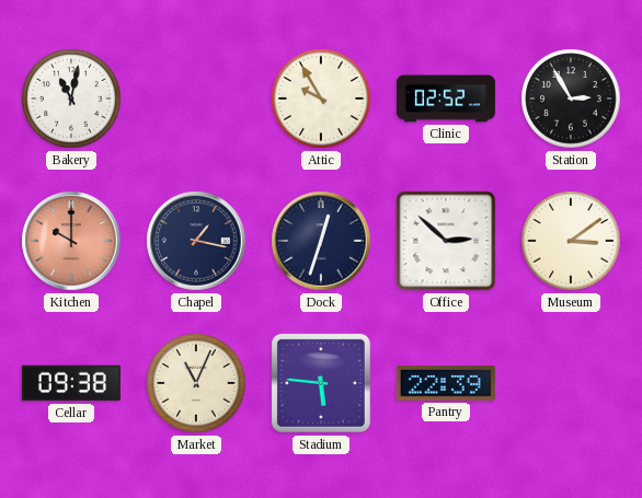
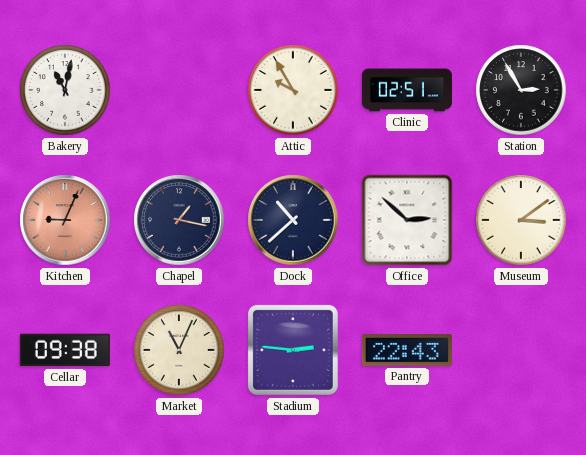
Clinic: 02:52 -> 02:51 (407, 90)
Kitchen: 10:00 -> 9:04 (65, 220)
Dock: 12:33 -> 10:38 (293, 220)
Stadium: 5:46 -> 2:46 (293, 350)
Pantry: 22:39 -> 22:43 (407, 351)
